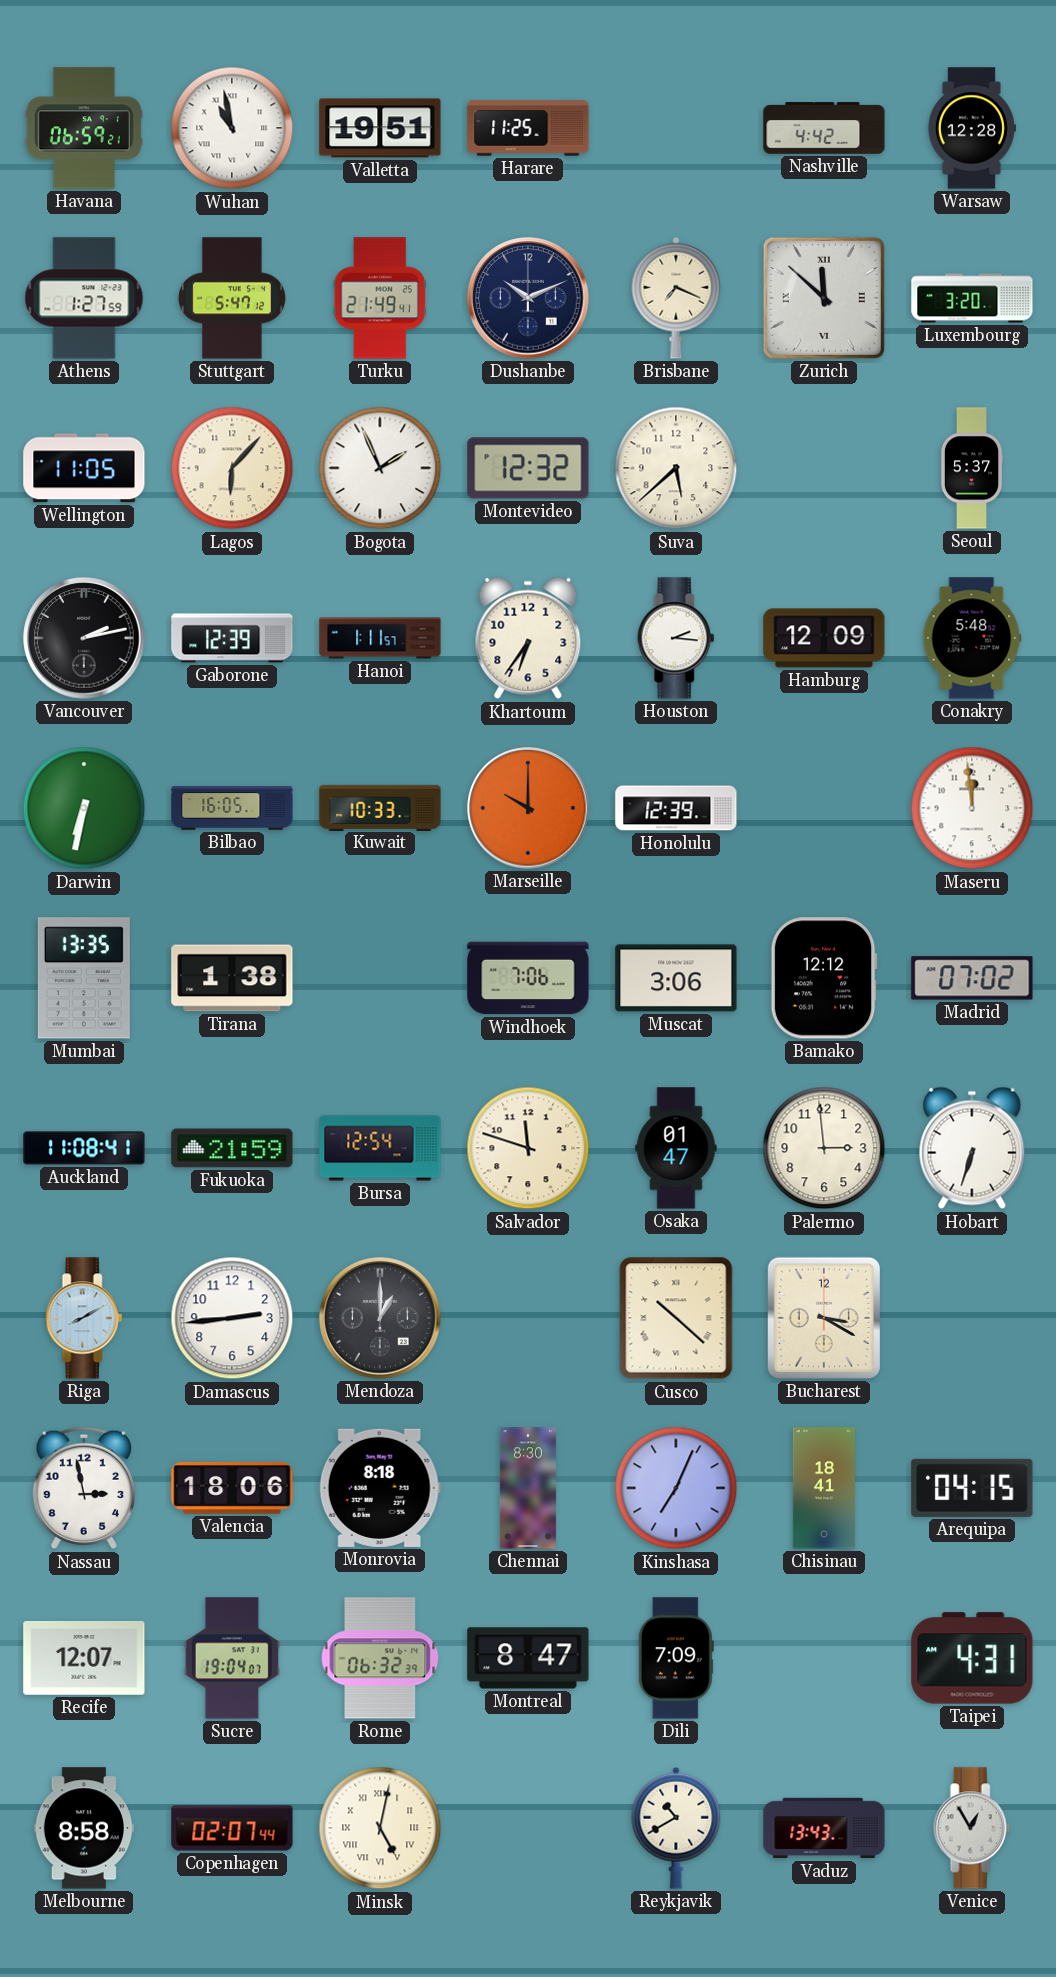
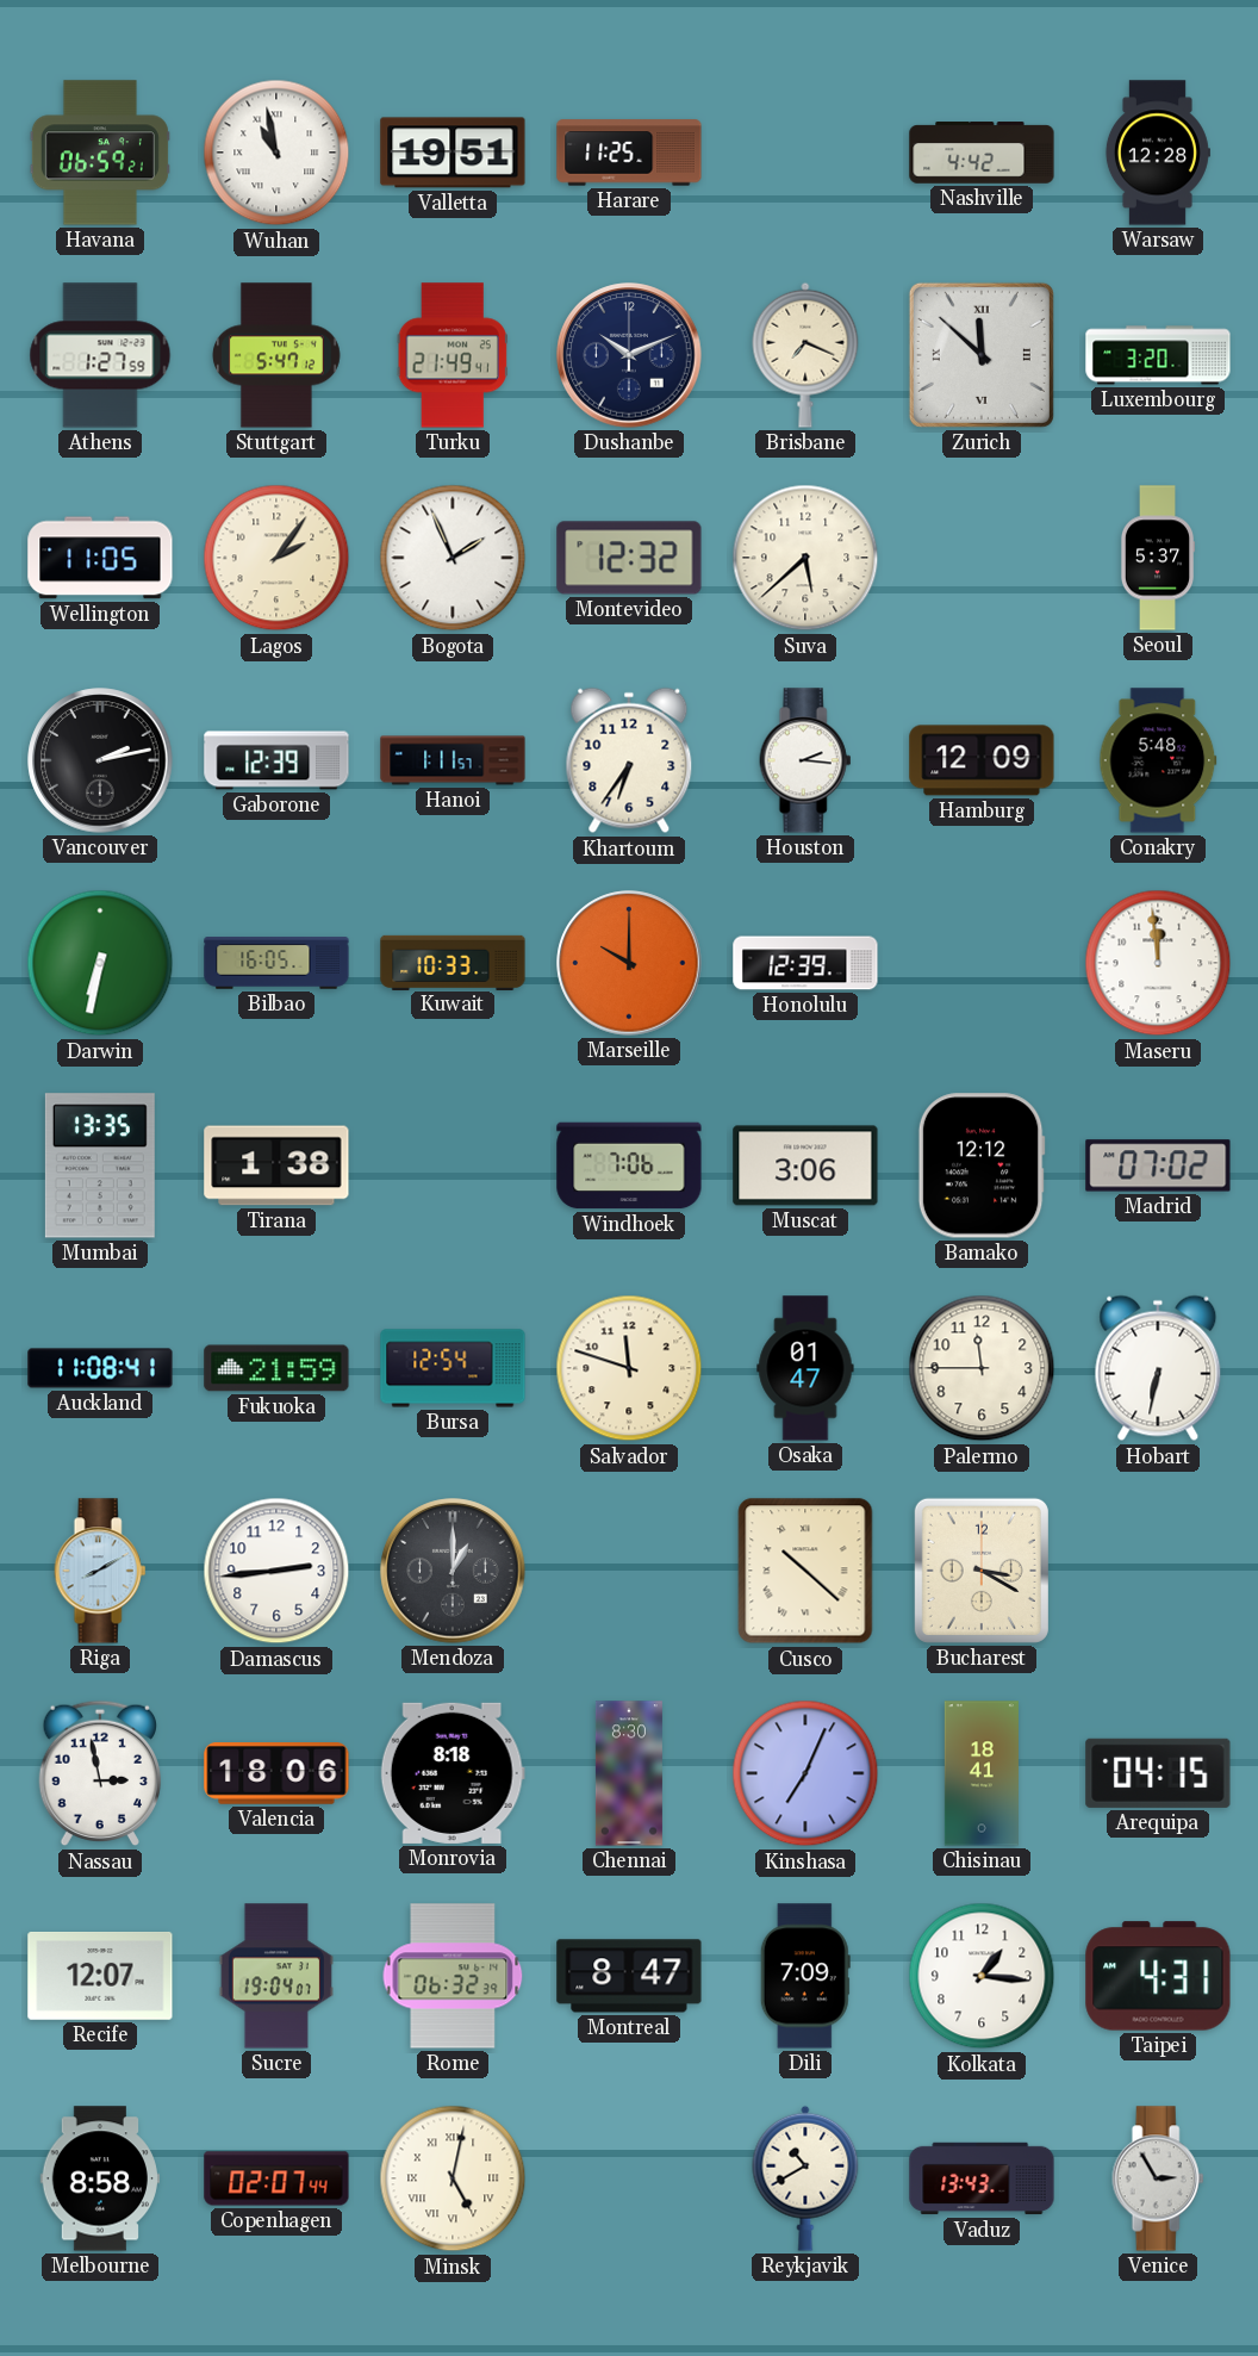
Lagos: 6:07 -> 2:06 (276, 558)
Palermo: 2:59 -> 11:45 (982, 1368)
Hobart: 6:33 -> 6:32 (1158, 1368)
Kolkata: none -> 1:16 (982, 1976)
Venice: 12:55 -> 2:55 (1158, 2178)
